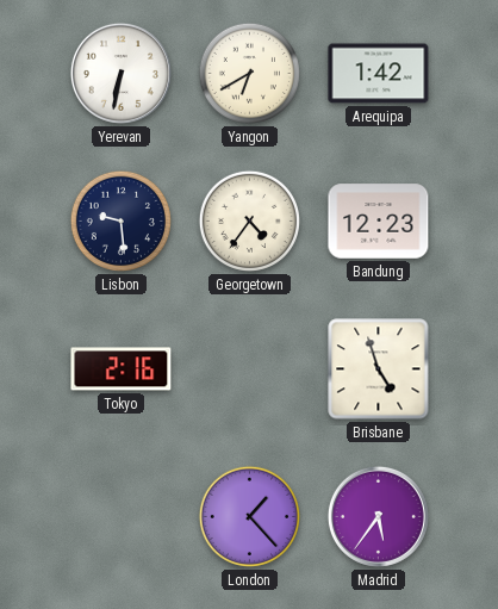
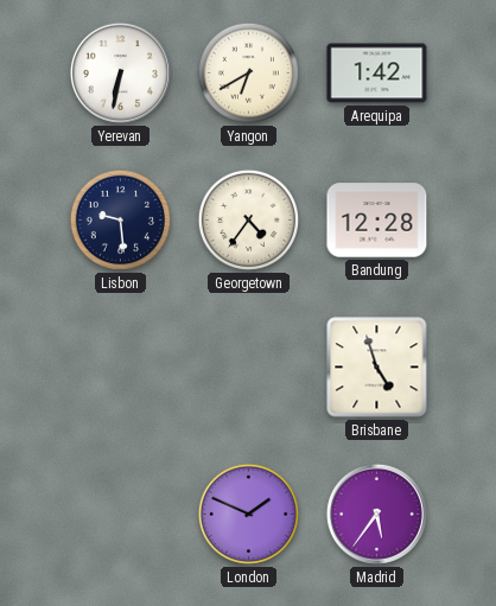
Bandung: 12:23 -> 12:28 (377, 221)
Tokyo: 2:16 -> none (122, 369)
London: 1:23 -> 1:49 (248, 513)
